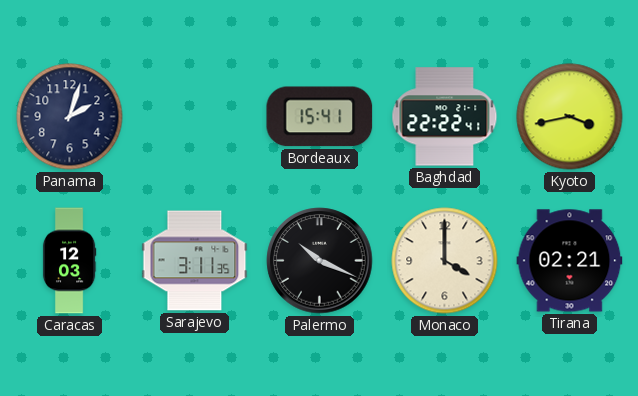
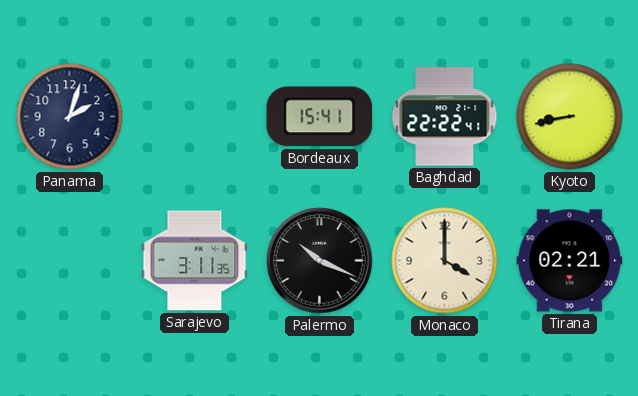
Kyoto: 3:43 -> 8:43 (570, 117)
Caracas: 12:03 -> none (69, 261)
